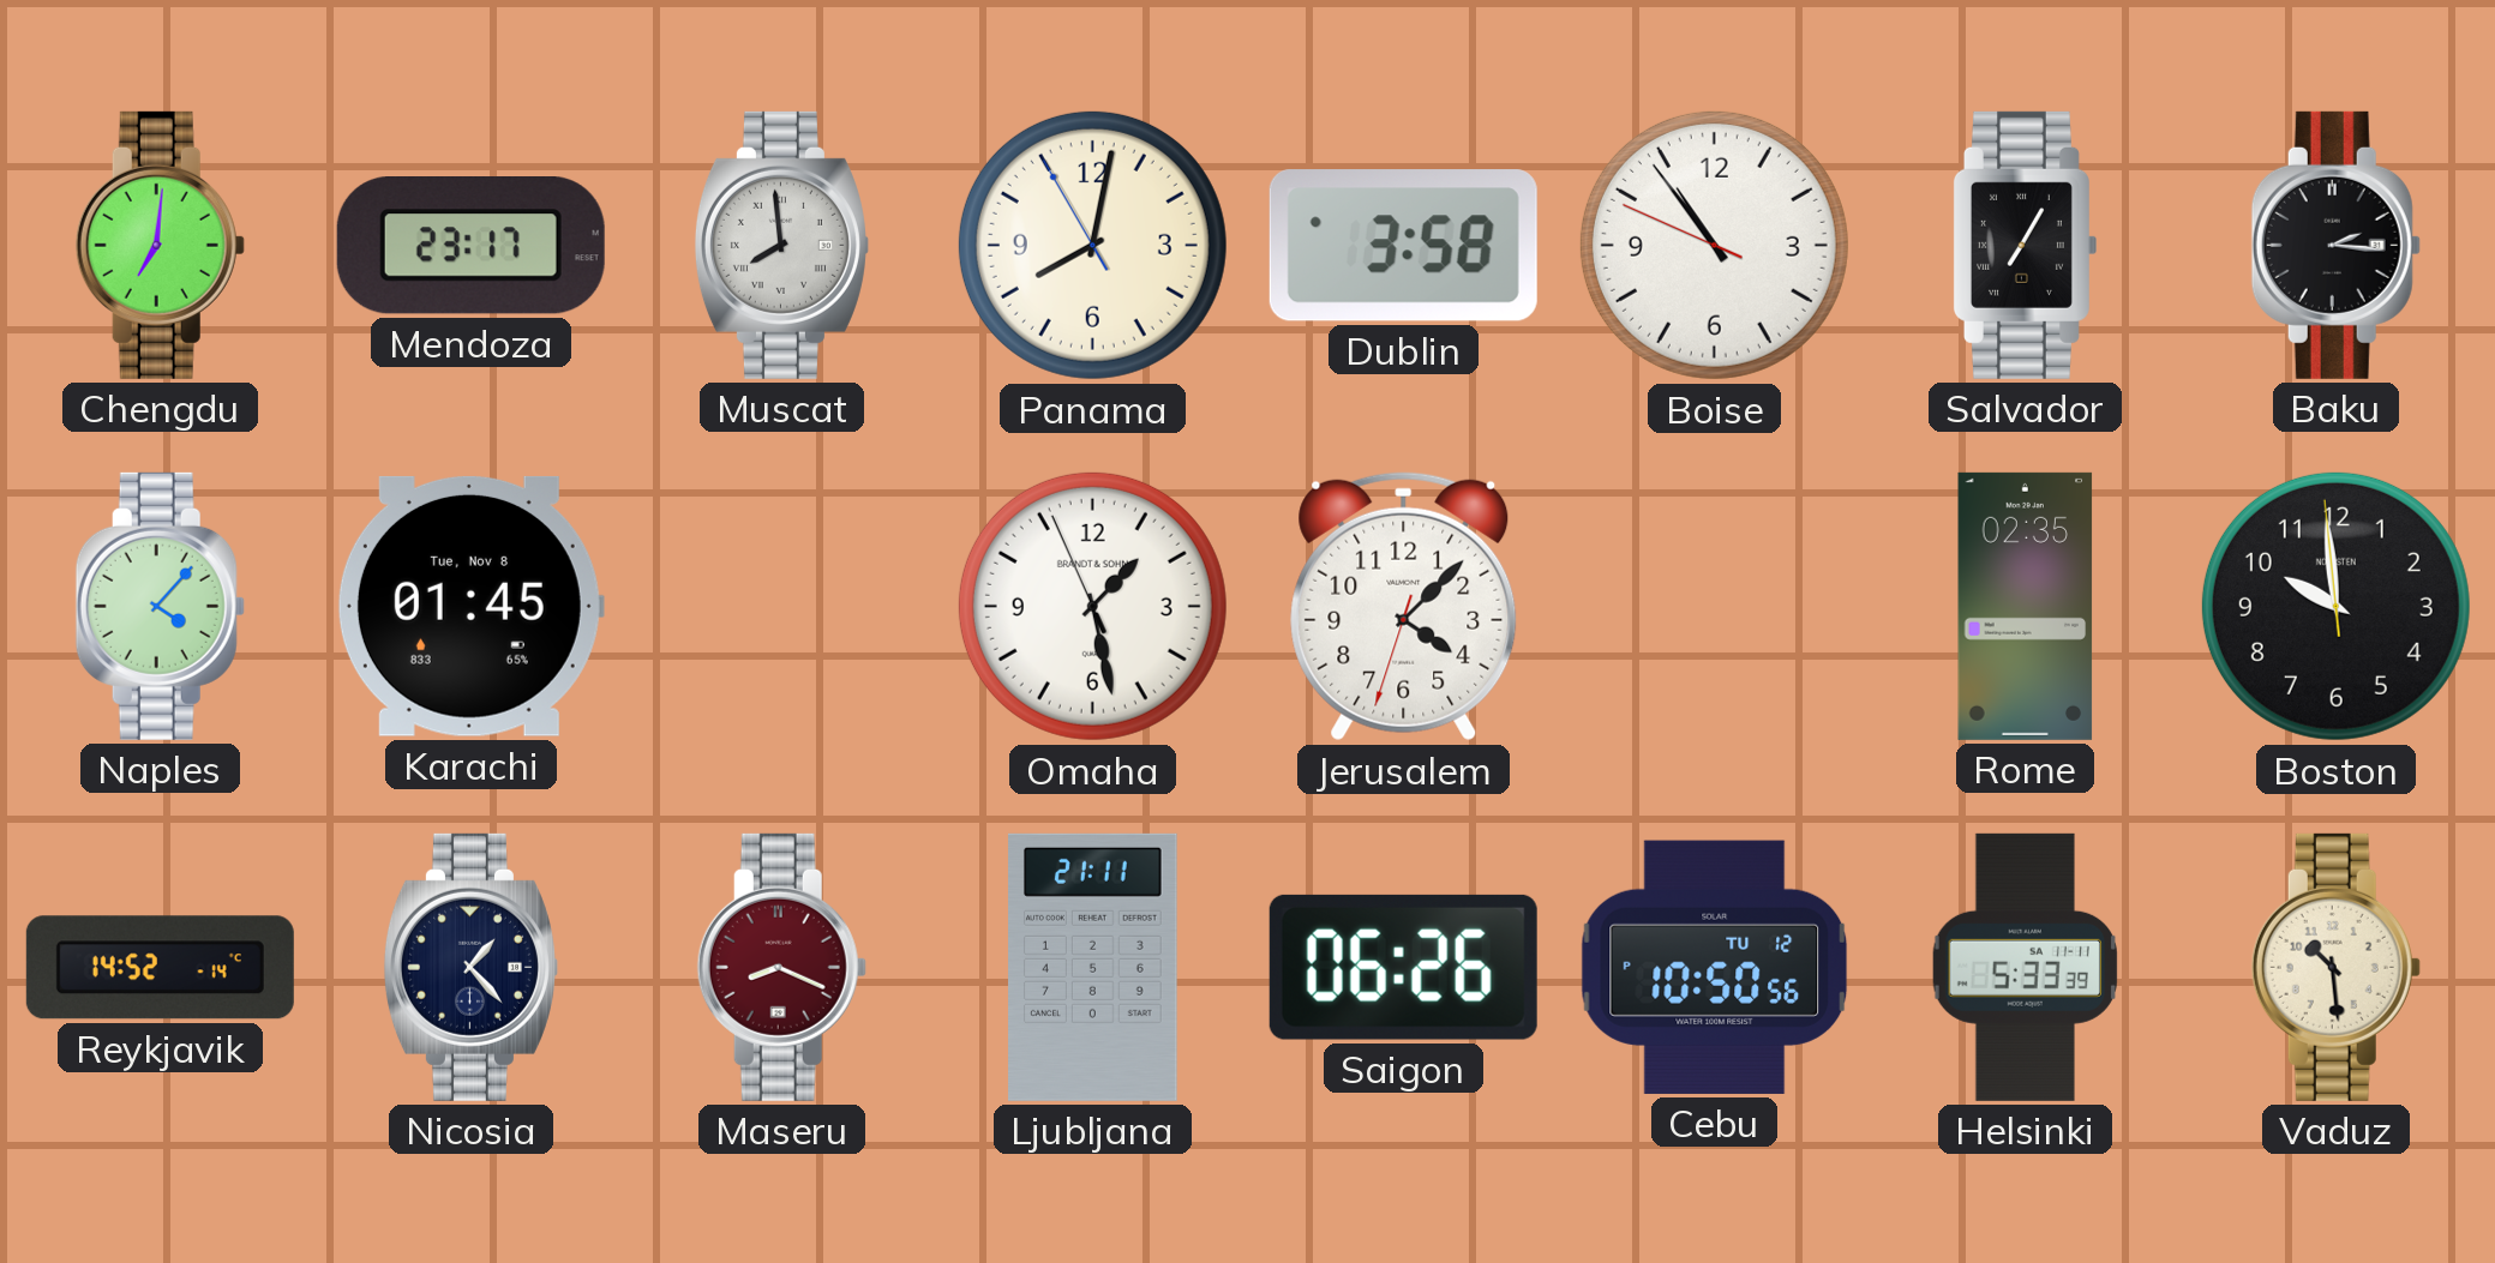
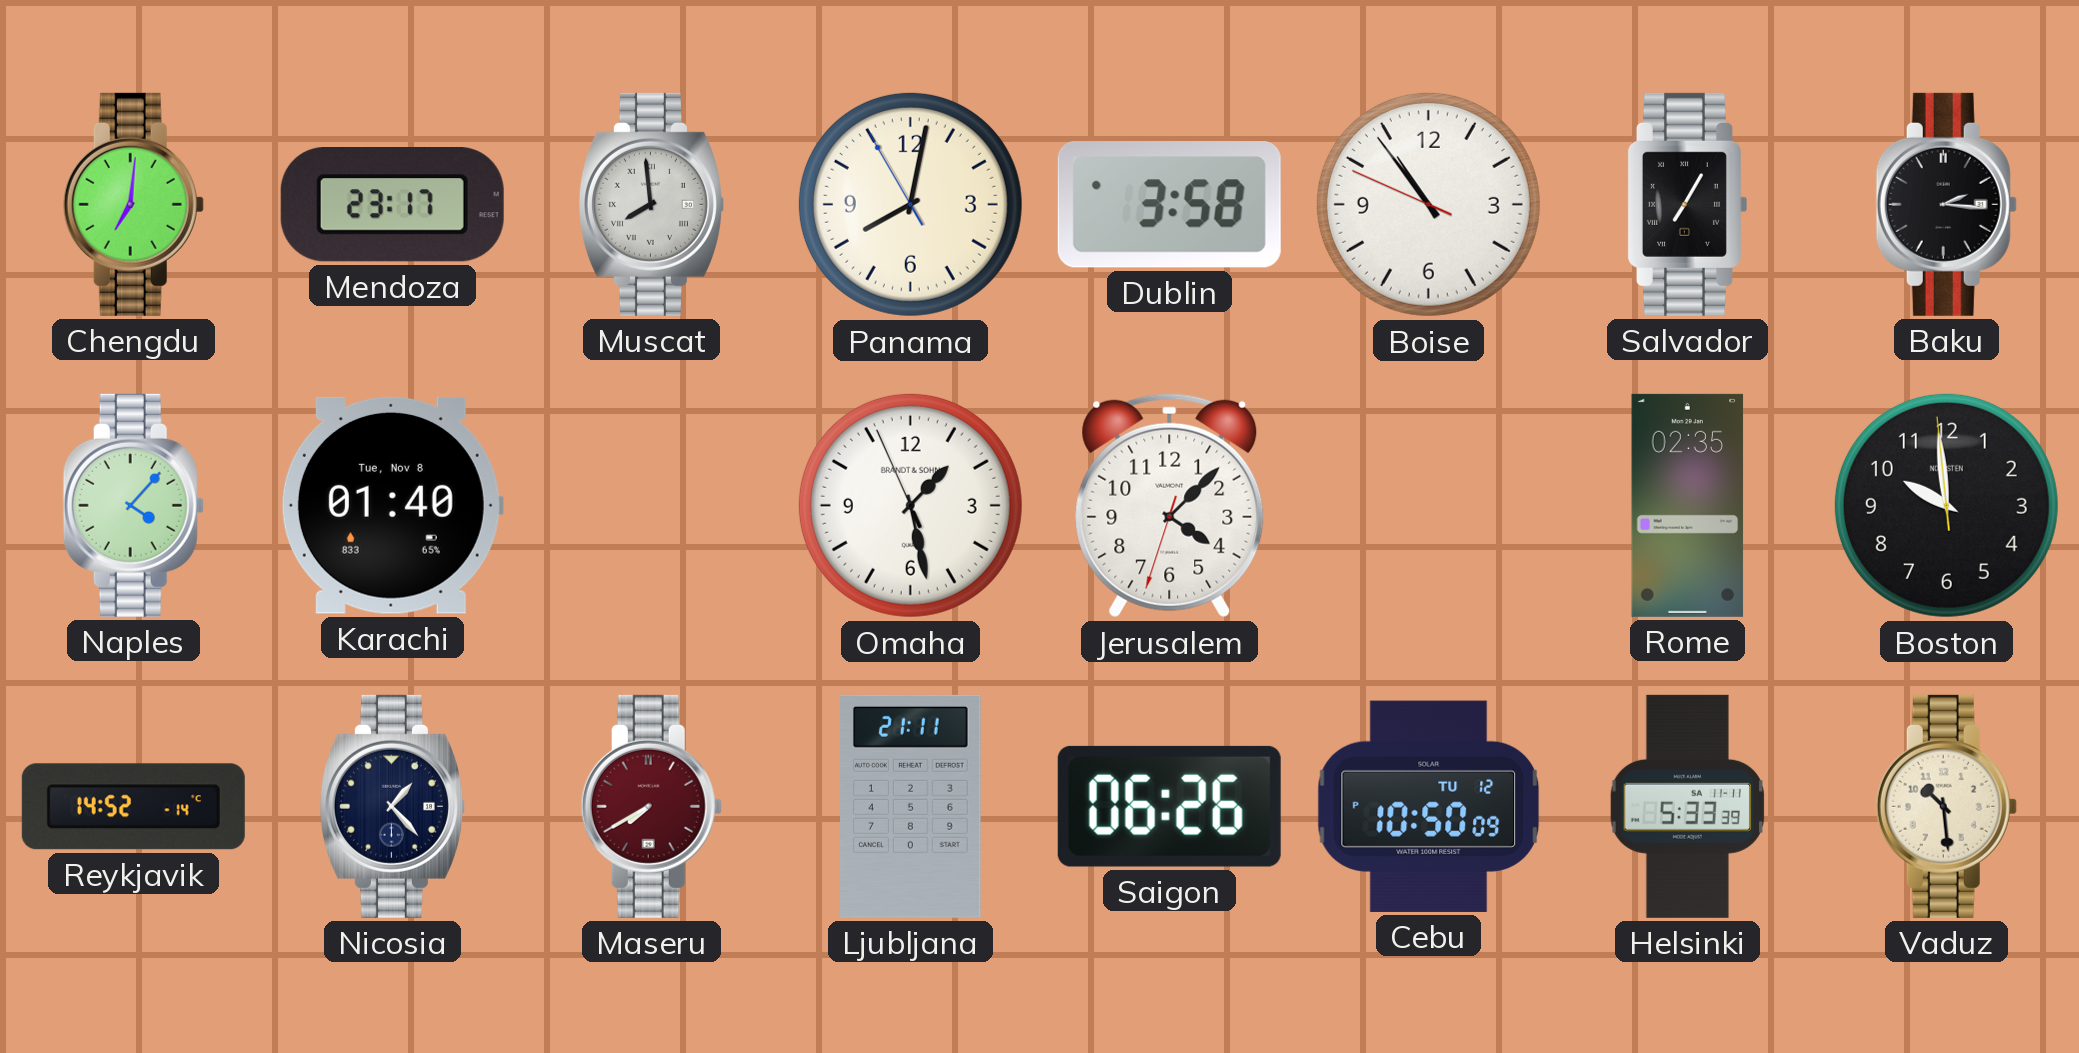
Karachi: 01:45 -> 01:40 (392, 505)
Maseru: 8:19 -> 7:40 (651, 806)
Cebu: 10:50:56 PM -> 10:50:09 PM (1429, 806)
